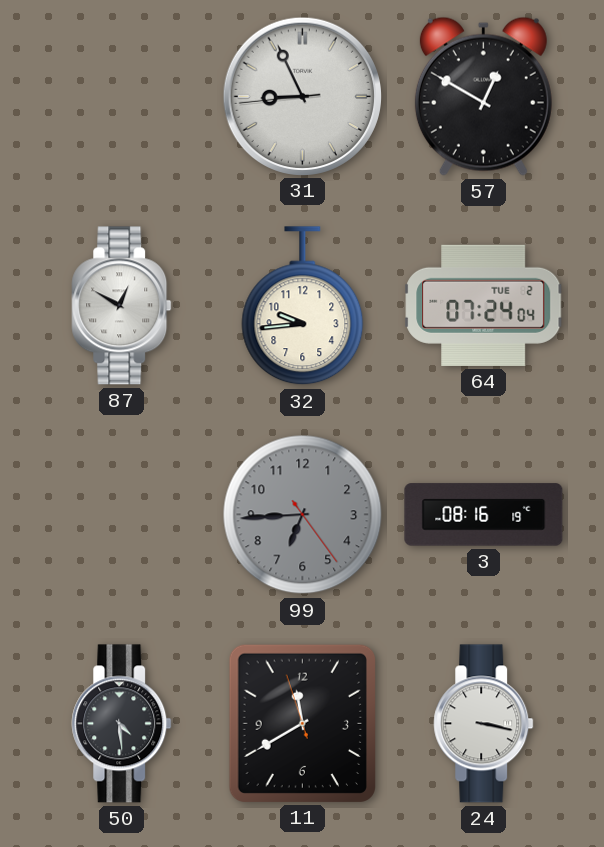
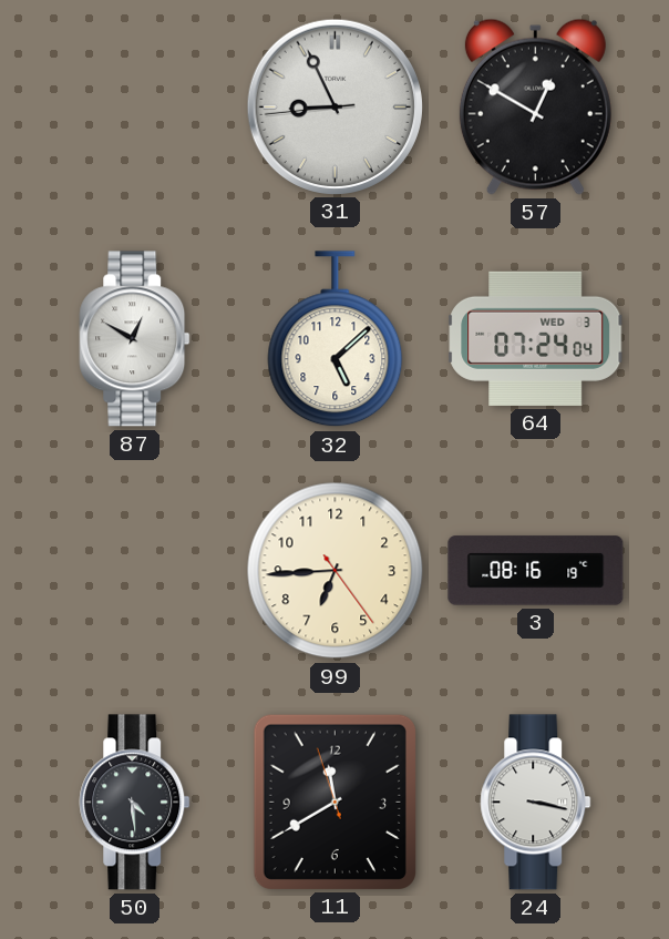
32: 9:44 -> 5:08 (336, 339)
64 date: TUE 2 -> WED 3 (536, 338)
99 dial: grey -> cream (336, 571)
